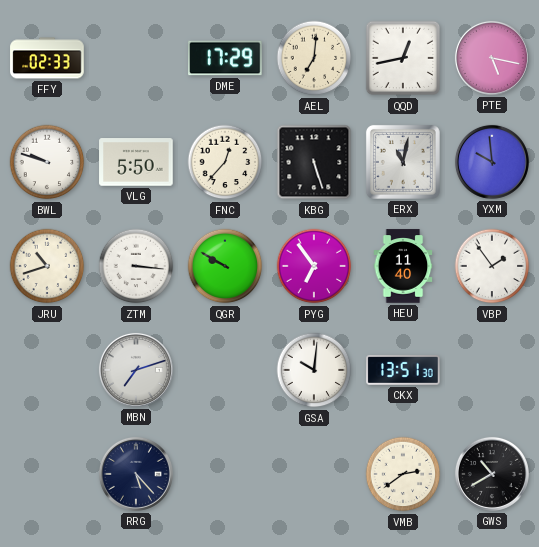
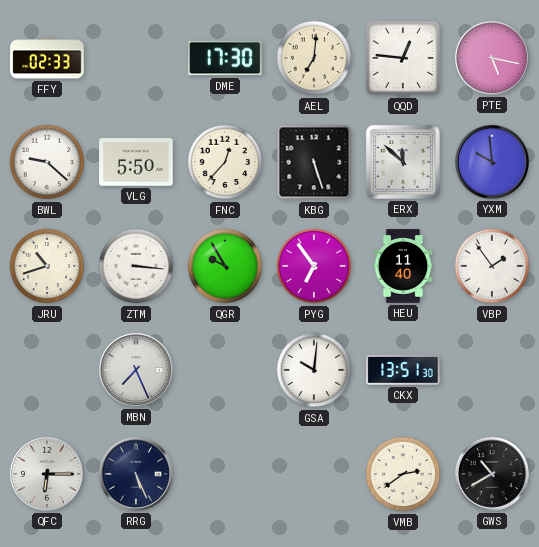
DME: 17:29 -> 17:30 (225, 58)
QQD: 12:43 -> 12:46 (403, 58)
BWL: 9:48 -> 9:22 (47, 162)
ERX: 11:02 -> 11:52 (403, 162)
QGR: 9:50 -> 9:55 (225, 266)
MBN: 7:12 -> 7:26 (136, 370)
QFC: none -> 6:15 (47, 474)
RRG: 5:23 -> 5:26 (136, 474)
